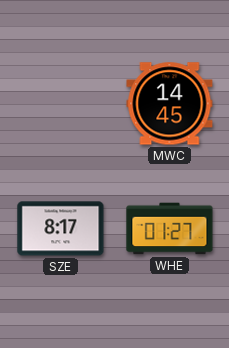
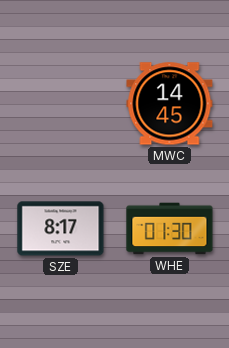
WHE: 01:27 -> 01:30 (170, 229)
